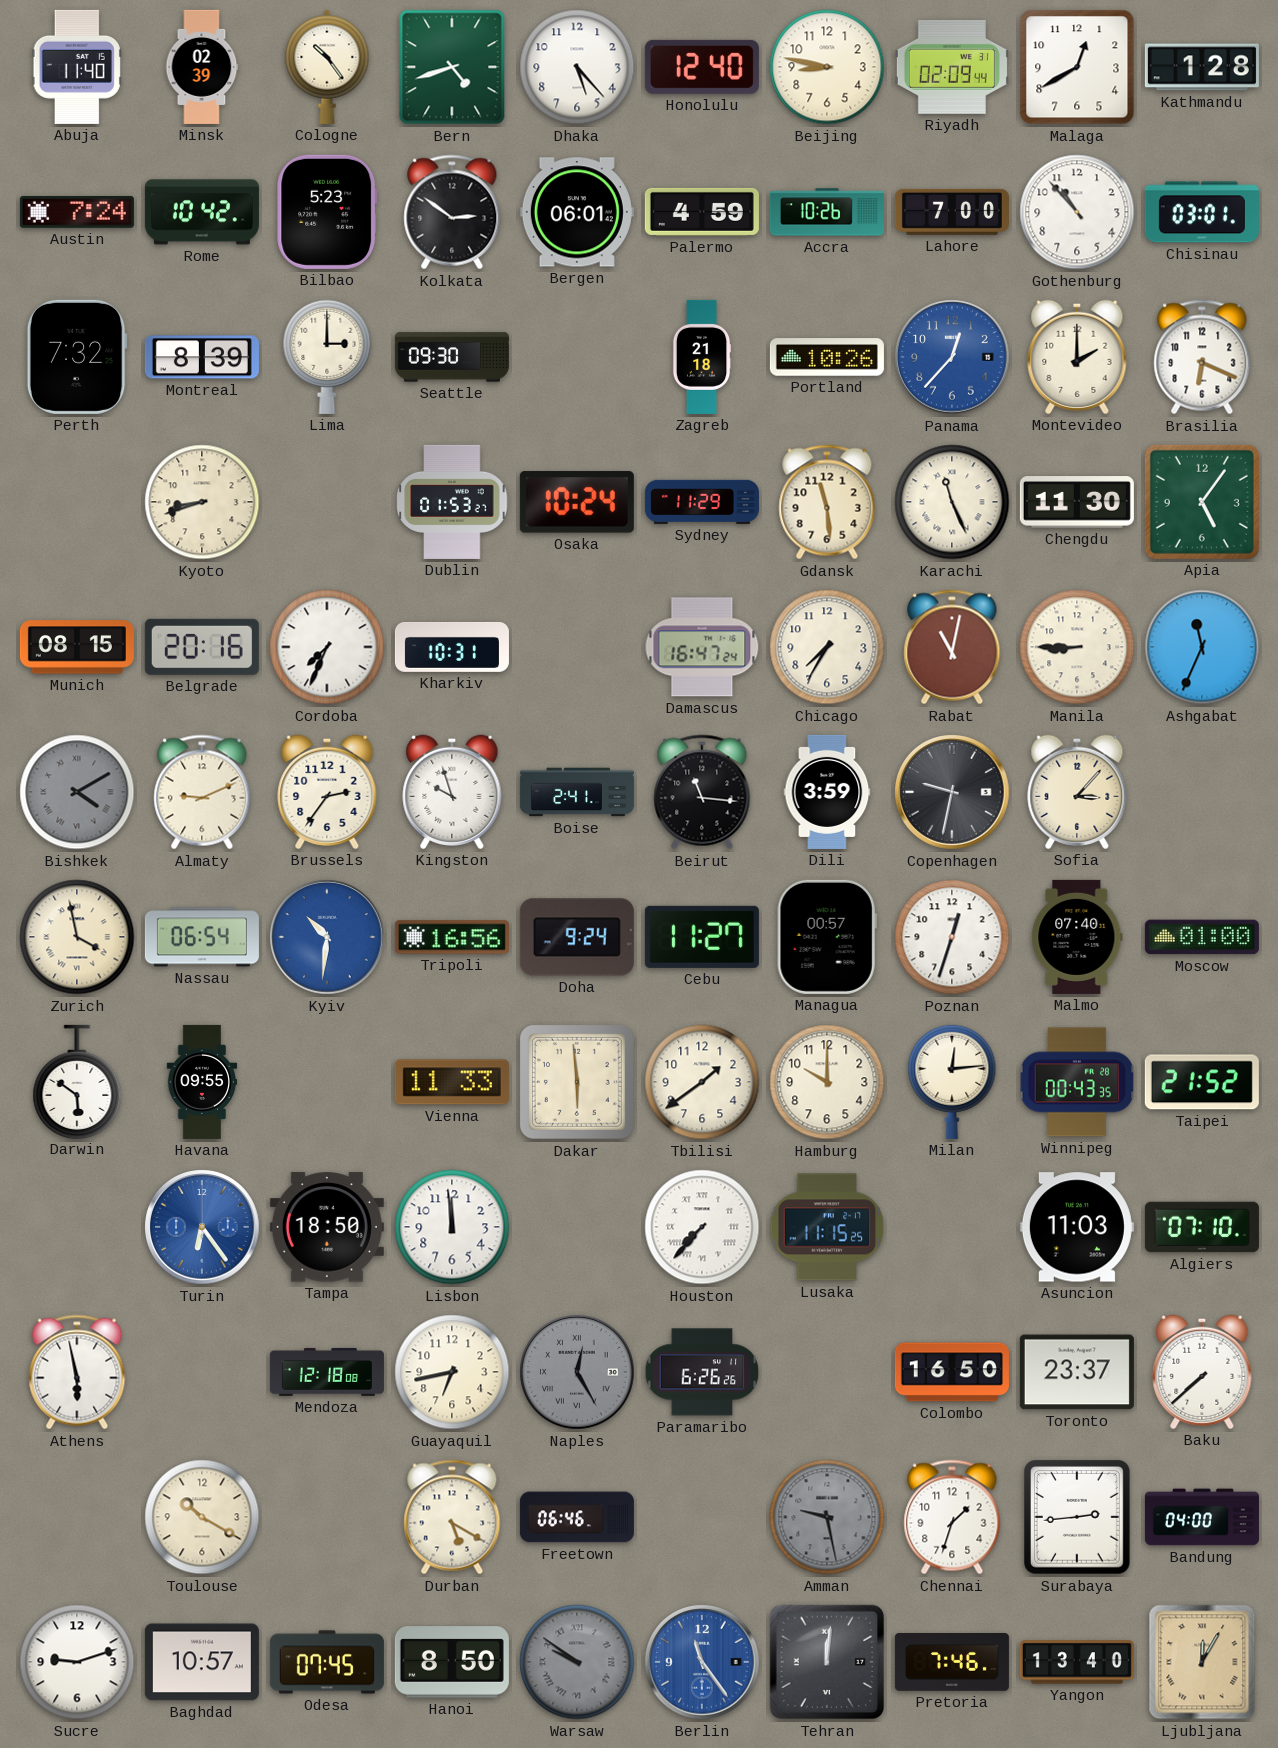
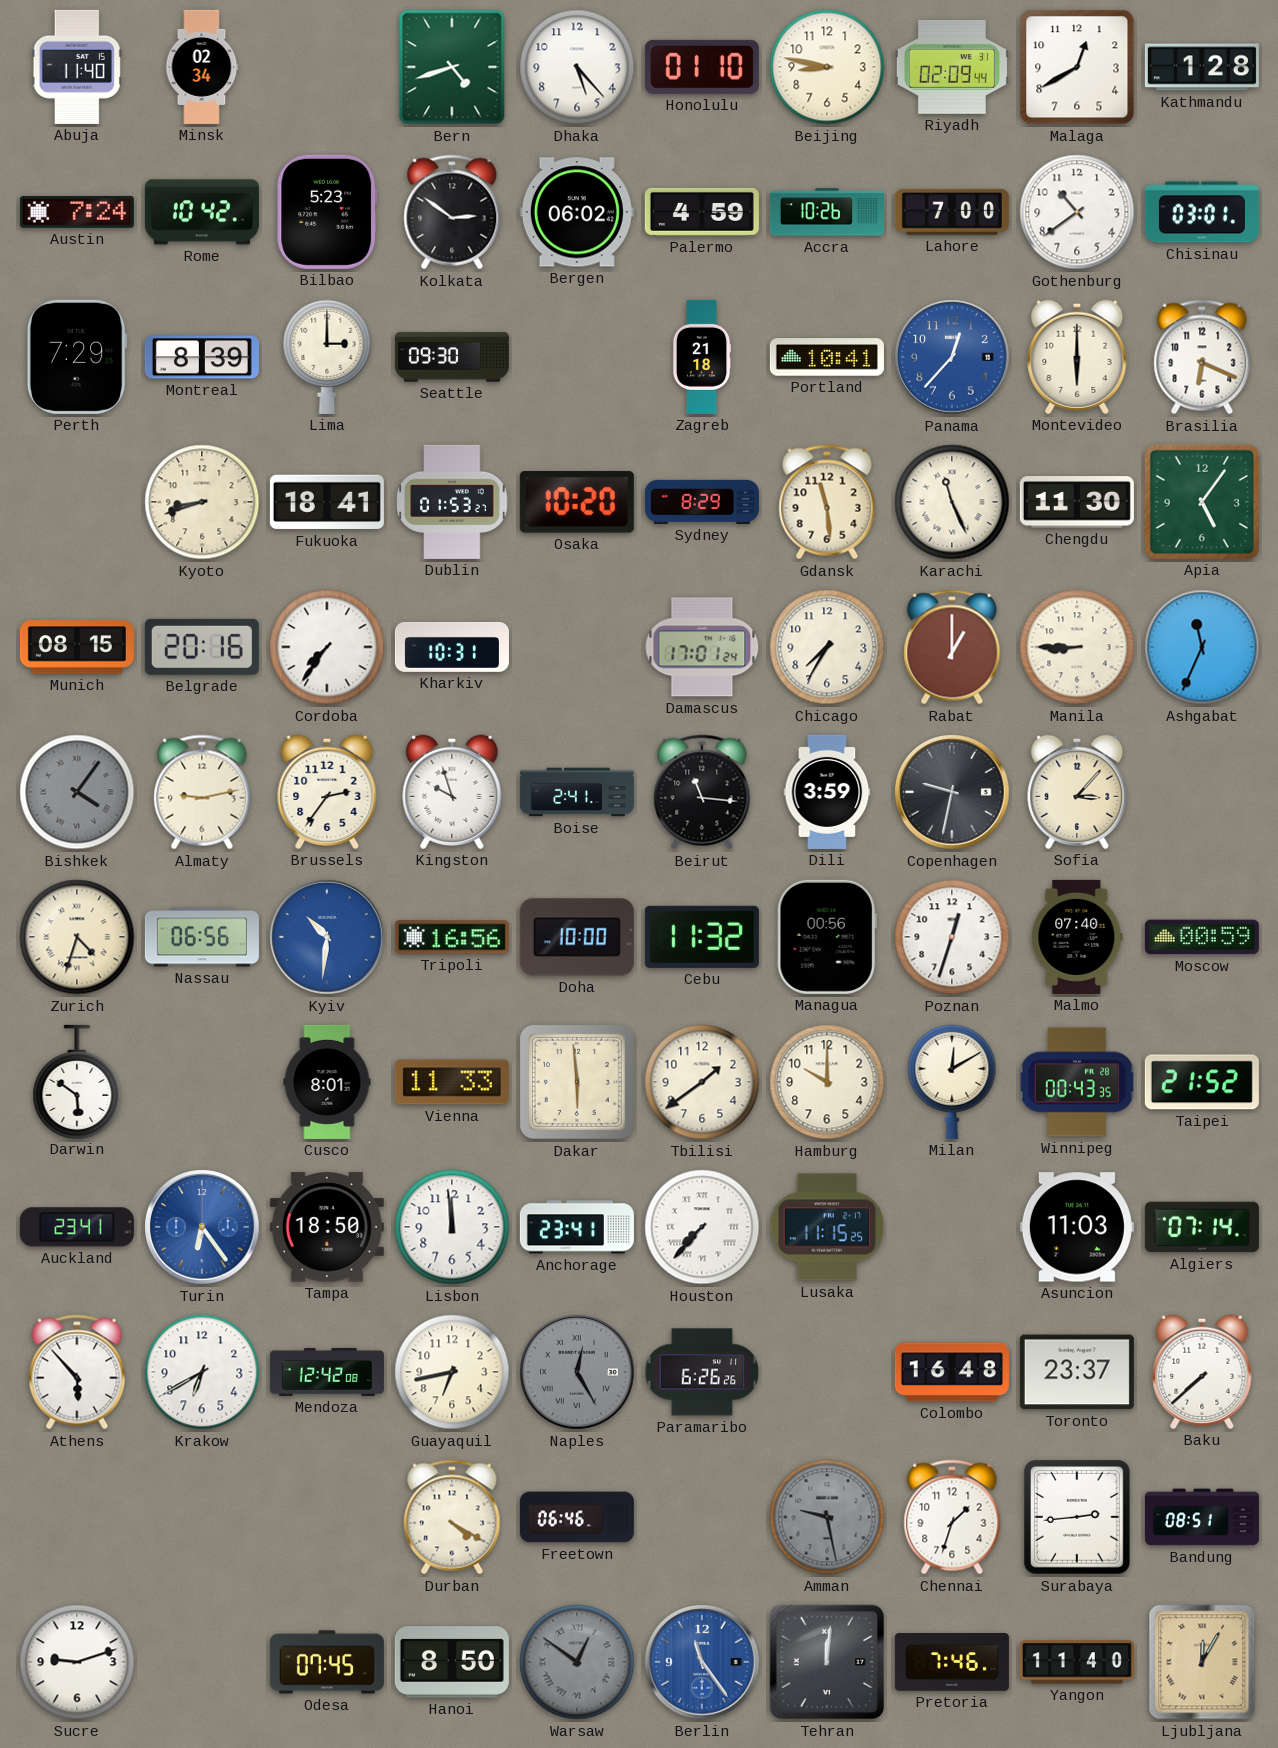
Minsk: 02:39 -> 02:34 (202, 67)
Cologne: 10:24 -> none (327, 67)
Honolulu: 12:40 -> 01:10 (702, 67)
Bergen: 06:01 -> 06:02 (577, 212)
Gothenburg: 10:53 -> 10:39 (1077, 212)
Perth: 7:32 -> 7:29 (77, 357)
Portland: 10:26 -> 10:41 (827, 357)
Montevideo: 2:00 -> 6:00 (1077, 357)
Fukuoka: none -> 18:41 (327, 502)
Osaka: 10:24 -> 10:20 (577, 502)
Sydney: 11:29 -> 8:29 (702, 502)
Cordoba: 7:34 -> 7:36 (327, 647)
Damascus: 16:47 -> 17:01 (702, 647)
Rabat: 11:02 -> 1:00 (952, 647)
Bishkek: 4:10 -> 4:06 (77, 792)
Almaty: 9:11 -> 9:13 (202, 792)
Zurich: 3:58 -> 4:33 (77, 937)
Nassau: 06:54 -> 06:56 (202, 937)
Doha: 9:24 -> 10:00 (577, 937)
Cebu: 11:27 -> 11:32 (702, 937)
Managua: 00:57 -> 00:56 (827, 937)
Moscow: 01:00 -> 00:59 (1202, 937)
Havana: 09:55 -> none (202, 1082)
Cusco: none -> 8:01 (327, 1082)
Milan: 12:14 -> 12:10 (952, 1082)
Auckland: none -> 23:41 (77, 1227)
Anchorage: none -> 23:41 (577, 1227)
Algiers: 07:10 -> 07:14 (1202, 1227)
Athens: 5:58 -> 5:53 (77, 1372)
Krakow: none -> 6:40 (202, 1372)
Mendoza: 12:18 -> 12:42 (327, 1372)
Colombo: 16:50 -> 16:48 (952, 1372)
Toulouse: 10:20 -> none (202, 1517)
Durban: 5:20 -> 4:20 (452, 1517)
Bandung: 04:00 -> 08:51 (1202, 1517)
Baghdad: 10:57 -> none (202, 1662)
Warsaw: 9:51 -> 12:51 (577, 1662)
Yangon: 13:40 -> 11:40 (1077, 1662)
